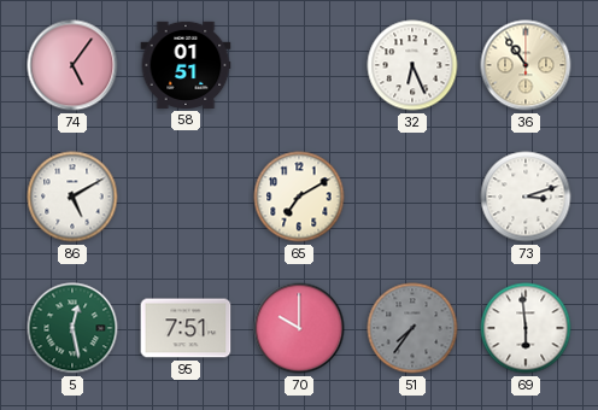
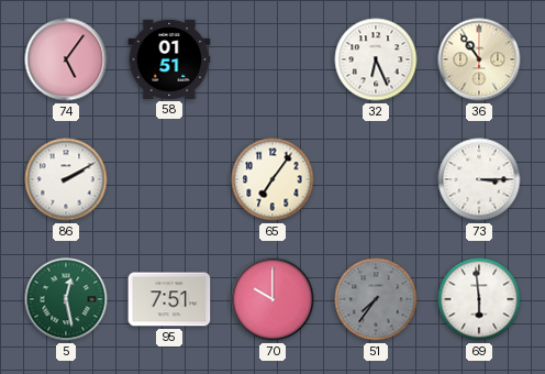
86: 5:10 -> 2:10 (66, 179)
65: 7:10 -> 7:06 (272, 179)
73: 3:12 -> 3:15 (479, 179)
